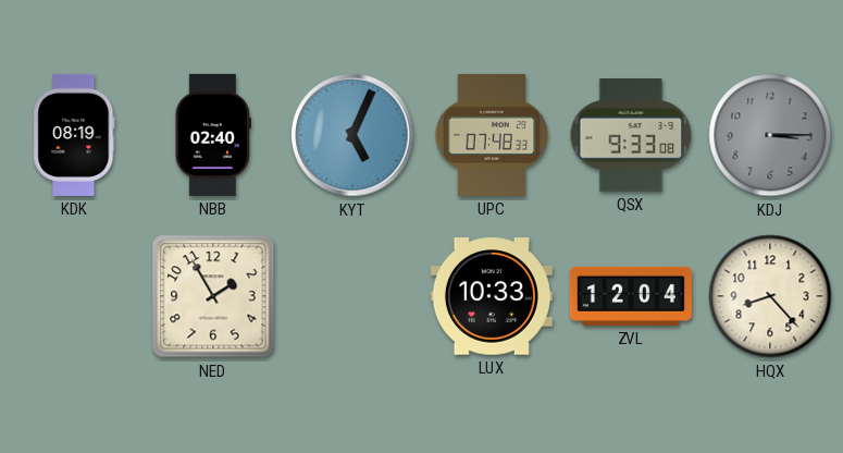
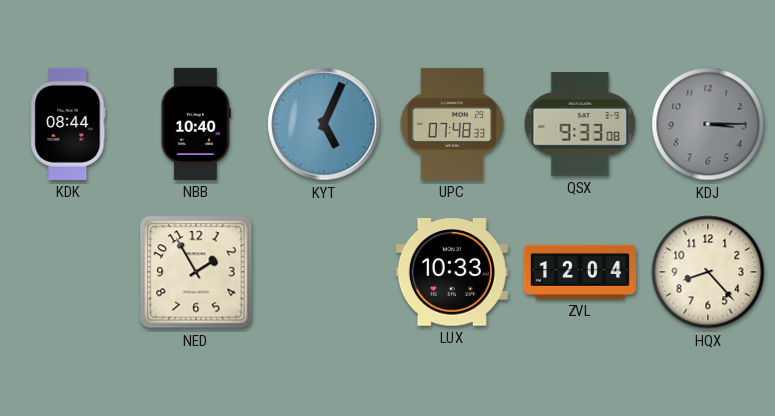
KDK: 08:19 -> 08:44 (68, 124)
NBB: 02:40 -> 10:40 (196, 124)
